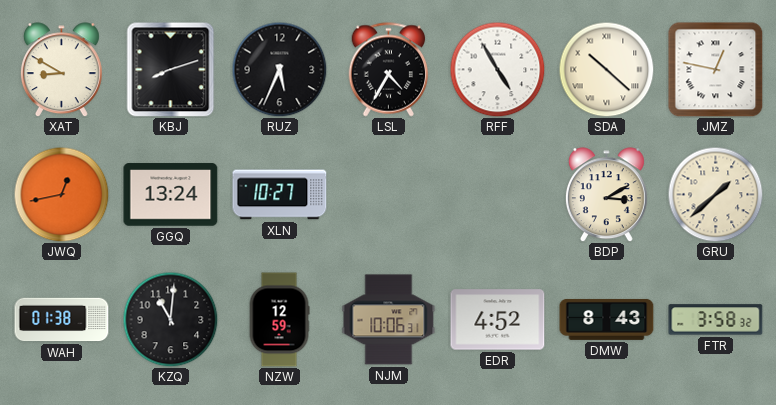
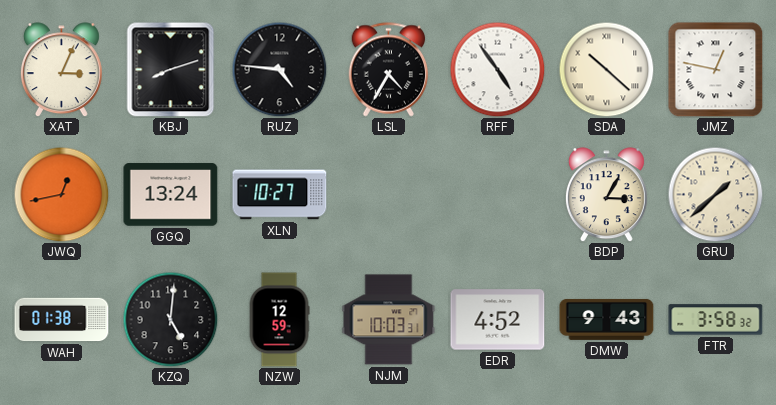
XAT: 8:50 -> 3:04 (61, 70)
RUZ: 5:34 -> 4:46 (279, 69)
RFF: 4:55 -> 4:54 (497, 69)
BDP: 3:10 -> 3:05 (606, 195)
KZQ: 11:01 -> 5:01 (170, 319)
NJM: 10:06 -> 10:03 (389, 320)
DMW: 8:43 -> 9:43 (607, 319)
